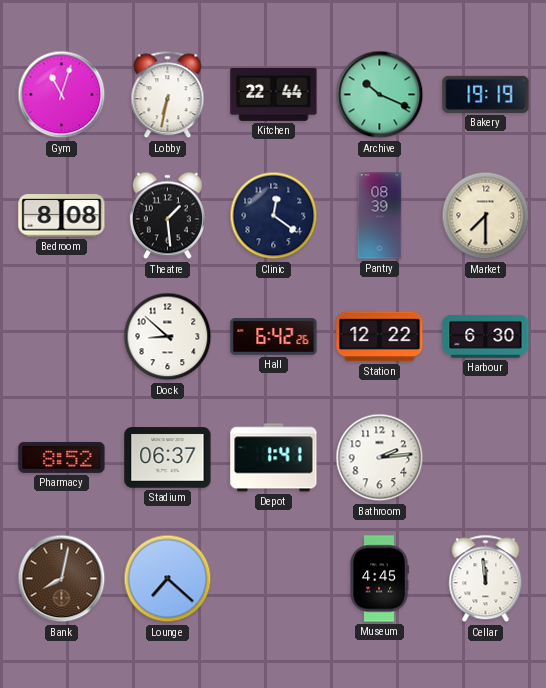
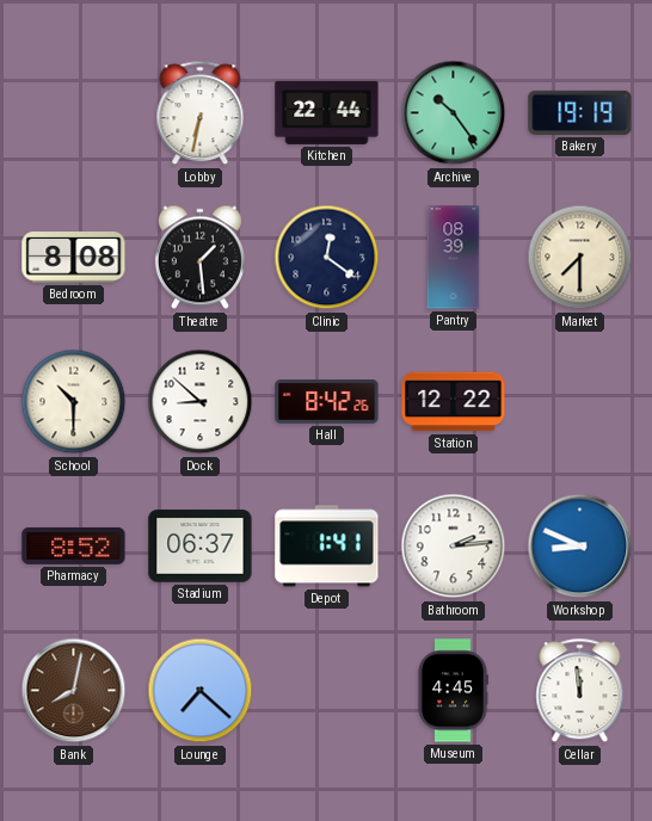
Gym: 11:03 -> none (62, 95)
Archive: 10:19 -> 10:24 (454, 113)
School: none -> 10:30 (74, 402)
Hall: 6:42 -> 8:42 (327, 402)
Harbour: 6:30 -> none (486, 336)
Workshop: none -> 8:49 (580, 547)
